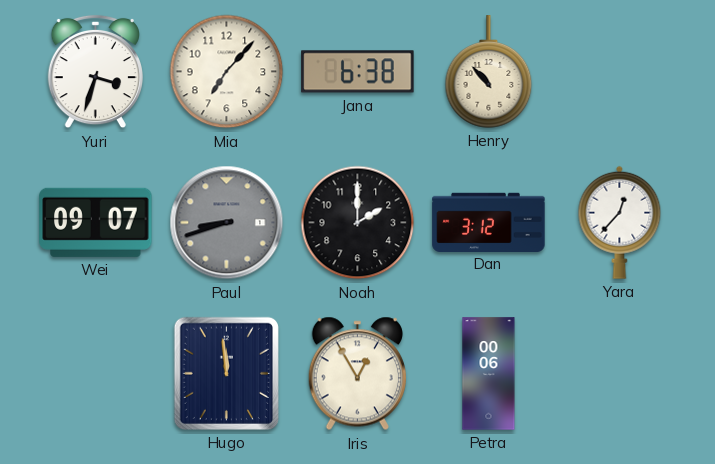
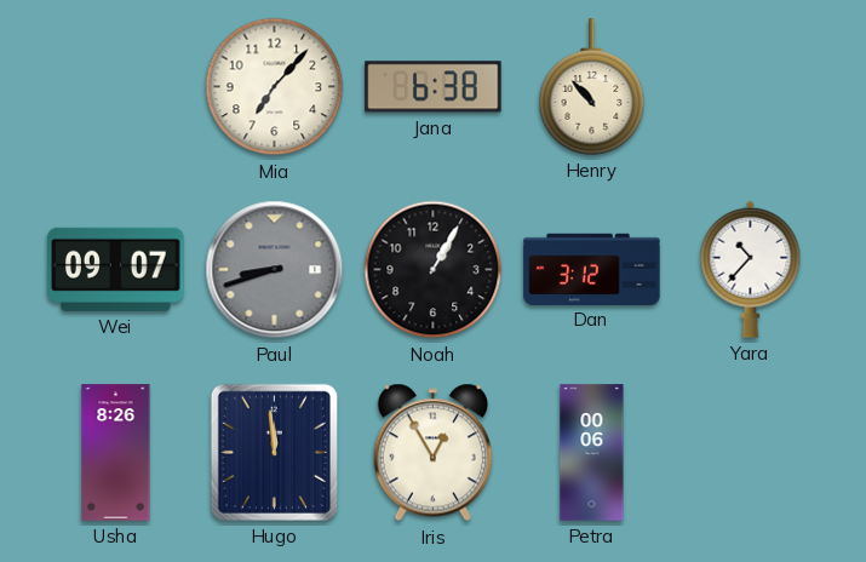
Yuri: 3:33 -> none (95, 72)
Noah: 2:00 -> 1:05 (434, 270)
Yara: 12:37 -> 10:37 (751, 269)
Usha: none -> 8:26 (116, 453)
